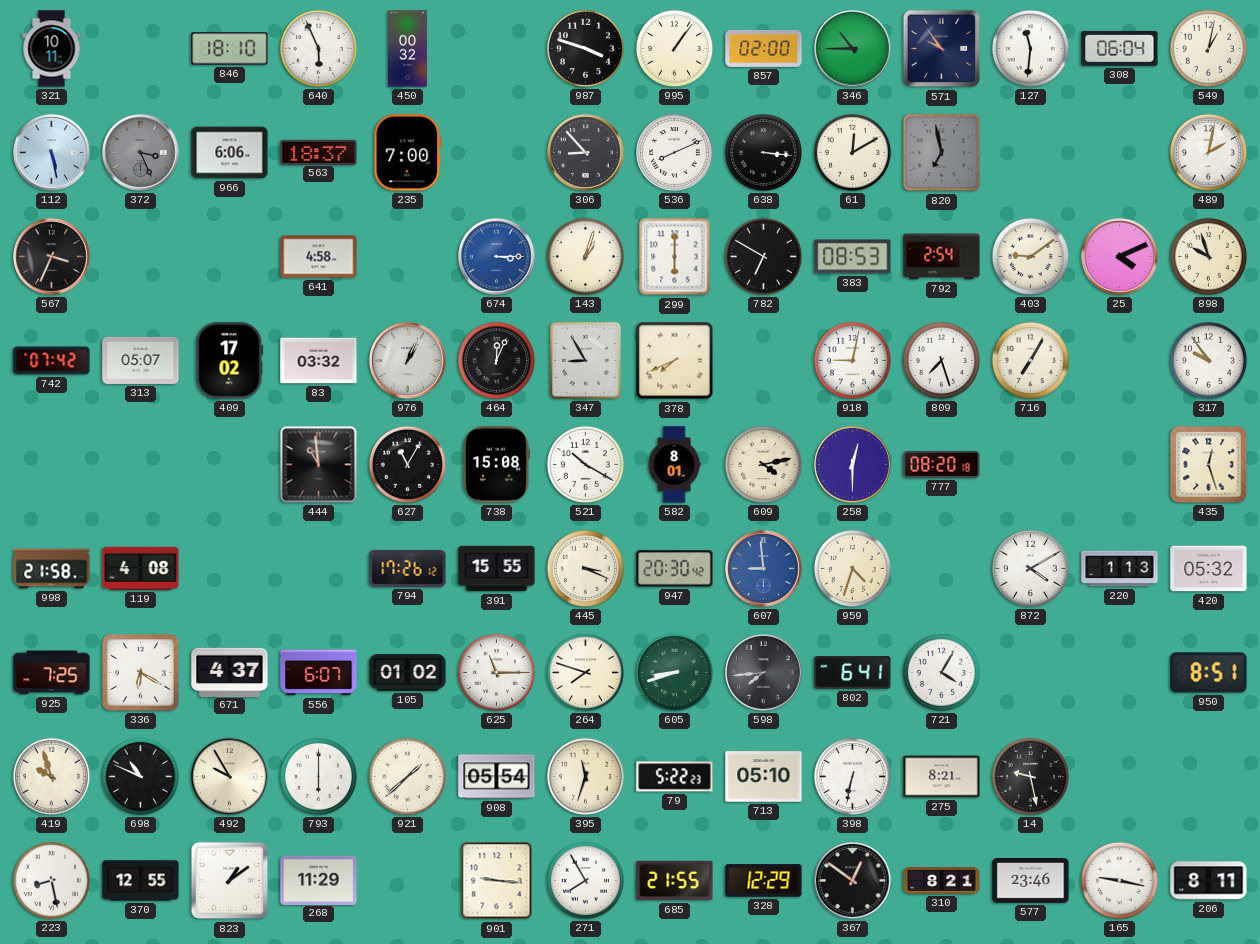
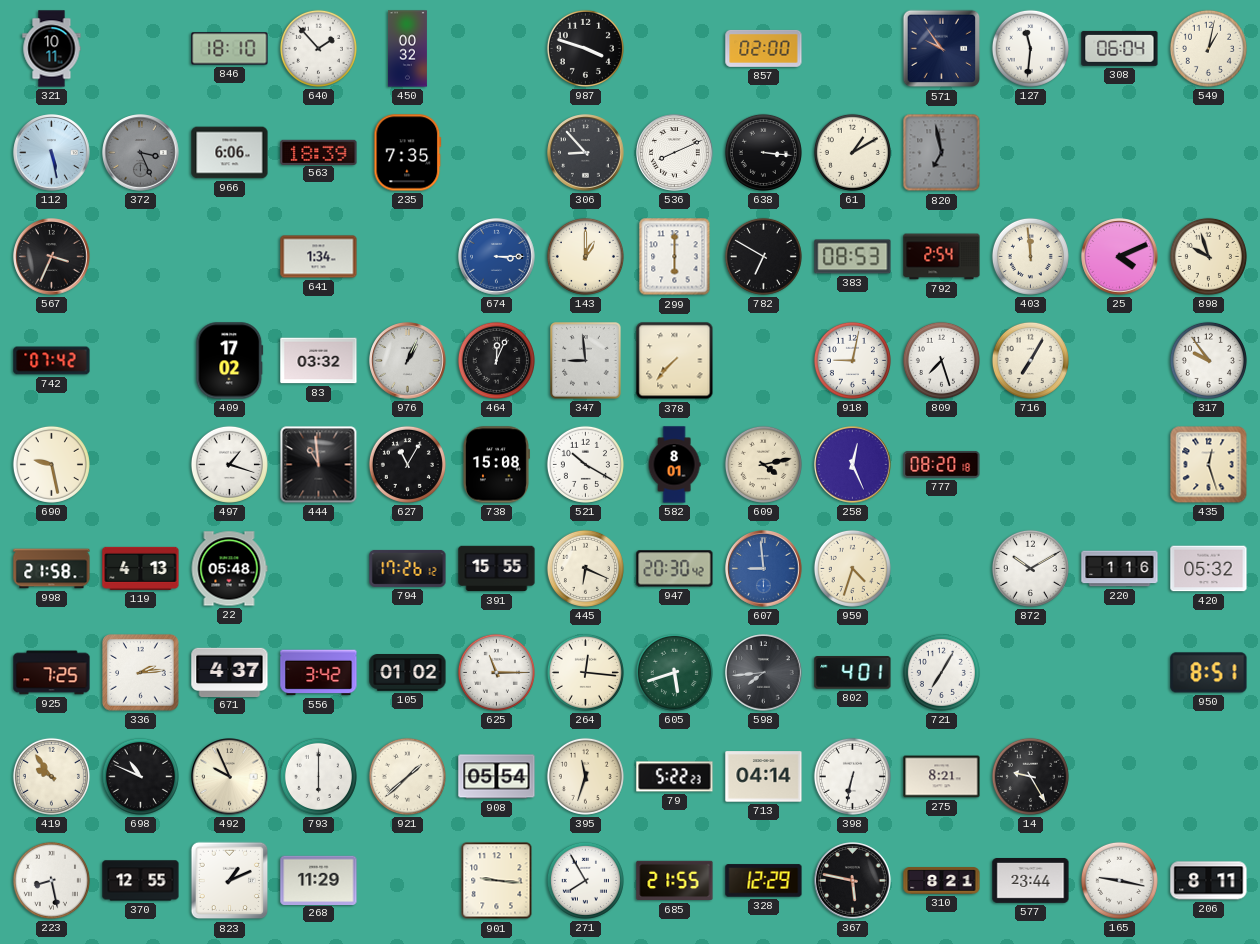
640: 5:56 -> 1:53 (318, 48)
995: 1:06 -> none (674, 48)
346: 10:45 -> none (853, 49)
563: 18:37 -> 18:39 (319, 152)
235: 7:00 -> 7:35 (408, 153)
61: 12:10 -> 1:10 (852, 152)
489: 2:02 -> none (1208, 152)
641: 4:58 -> 1:34 (319, 257)
143: 1:03 -> 1:00 (585, 256)
403: 9:09 -> 11:59 (1030, 256)
313: 05:07 -> none (141, 360)
347: 8:55 -> 8:59 (586, 361)
378: 7:41 -> 7:37 (675, 361)
690: none -> 9:28 (51, 464)
497: none -> 1:18 (229, 464)
258: 12:30 -> 12:26 (853, 465)
119: 4:08 -> 4:13 (141, 568)
22: none -> 05:48 (229, 569)
445: 3:19 -> 6:19 (585, 568)
872: 4:10 -> 10:10 (1030, 568)
220: 1:13 -> 1:16 (1120, 569)
336: 6:20 -> 2:14 (141, 673)
556: 6:07 -> 3:42 (319, 673)
264: 7:48 -> 12:16 (585, 672)
605: 8:42 -> 5:42 (674, 672)
802: 6:41 -> 4:01 (853, 673)
721: 4:05 -> 7:05 (941, 672)
419: 9:57 -> 9:54 (51, 776)
492: 9:55 -> 9:56 (230, 777)
713: 05:10 -> 04:14 (764, 777)
14: 9:28 -> 9:25 (1030, 776)
823: 1:09 -> 1:11 (230, 881)
367: 12:51 -> 5:47 (853, 881)
577: 23:46 -> 23:44 (1031, 881)
